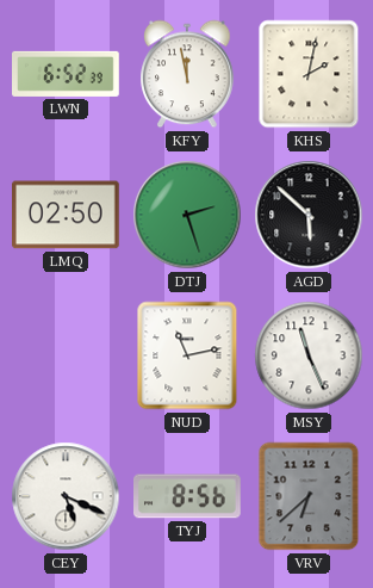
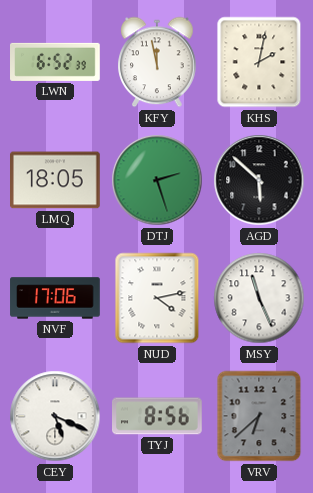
LMQ: 02:50 -> 18:05 (56, 180)
NVF: none -> 17:06 (55, 298)
NUD: 11:13 -> 4:13 (157, 298)
